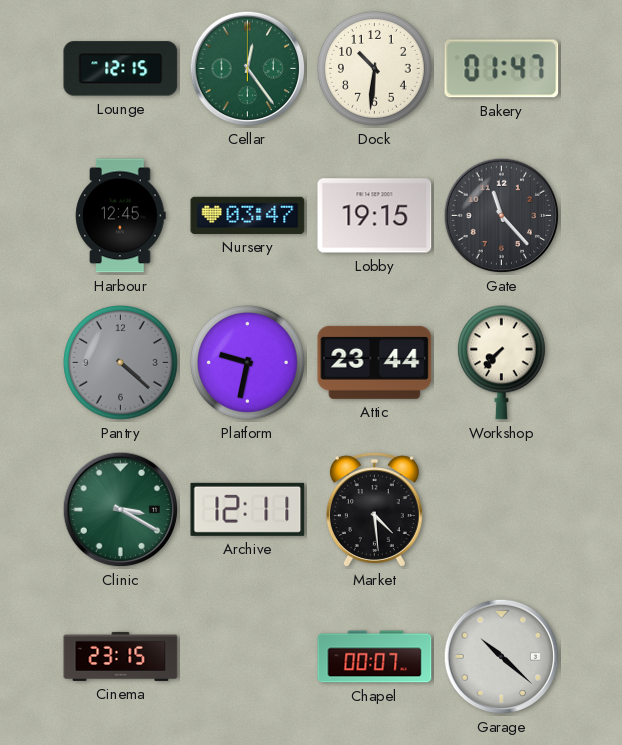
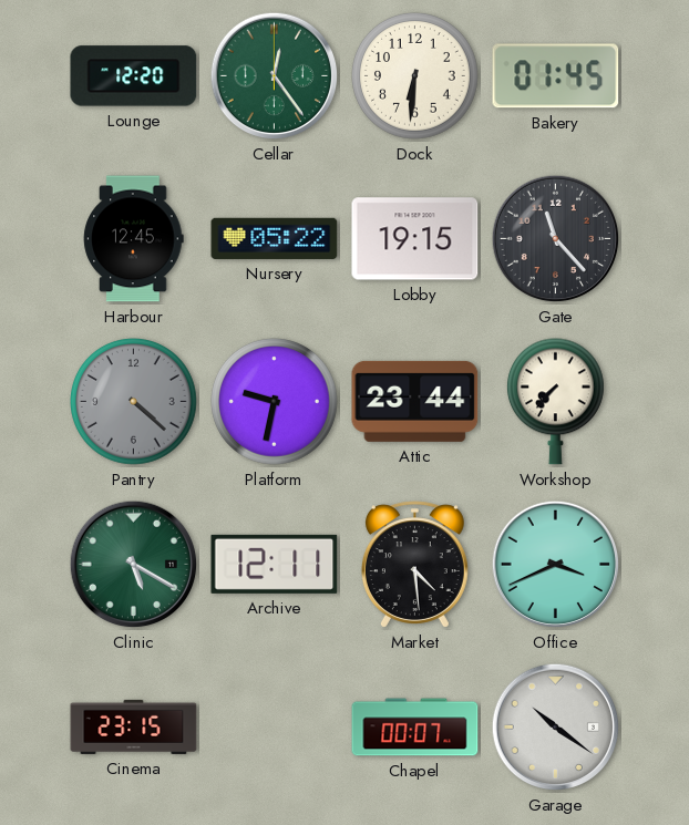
Lounge: 12:15 -> 12:20 (134, 76)
Dock: 10:31 -> 6:31 (415, 76)
Bakery: 01:47 -> 01:45 (556, 76)
Nursery: 03:47 -> 05:22 (275, 238)
Clinic: 3:20 -> 5:20 (134, 565)
Office: none -> 3:41 (556, 565)
Garage: 10:22 -> 10:21 (556, 728)
